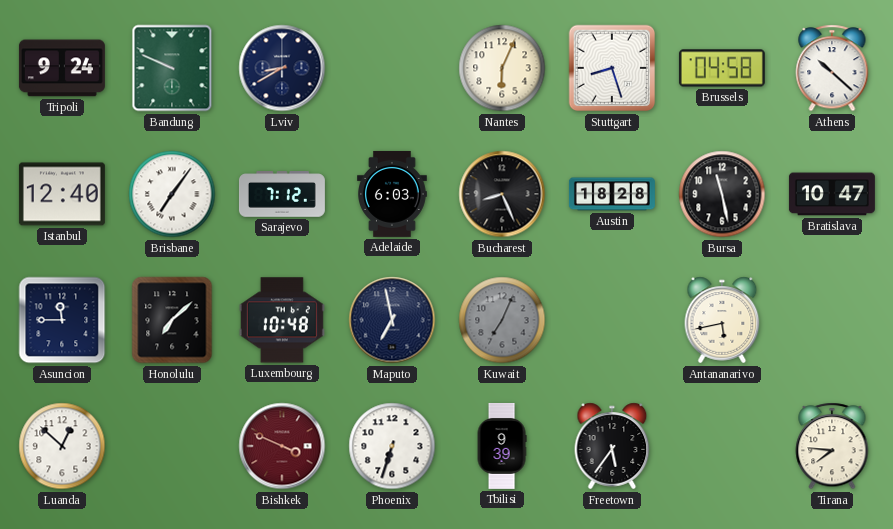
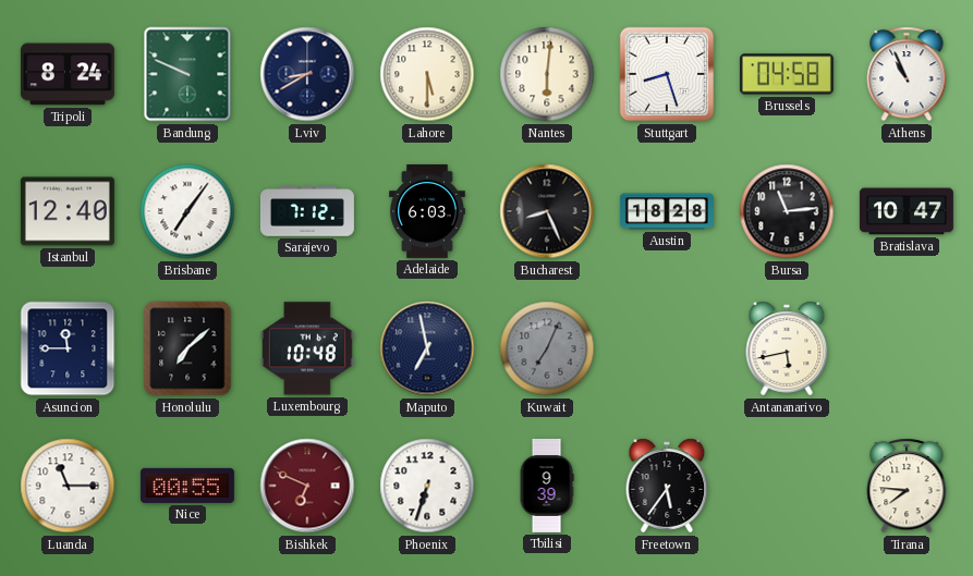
Tripoli: 9:24 -> 8:24 (68, 74)
Lahore: none -> 5:30 (427, 74)
Nantes: 6:04 -> 6:01 (547, 74)
Athens: 10:22 -> 10:56 (907, 74)
Bursa: 11:28 -> 11:14 (787, 211)
Luanda: 12:52 -> 11:15 (68, 486)
Nice: none -> 00:55 (187, 486)
Bishkek: 3:49 -> 6:49 (307, 486)
